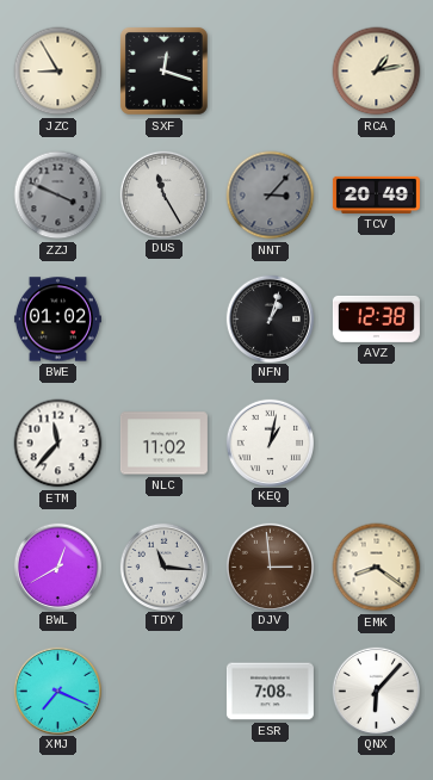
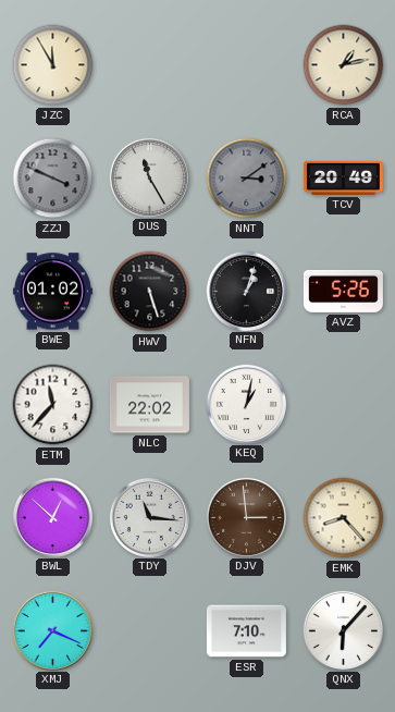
JZC: 8:55 -> 11:55 (53, 65)
SXF: 12:18 -> none (163, 70)
NNT: 3:07 -> 3:09 (247, 179)
HWV: none -> 5:27 (150, 292)
AVZ: 12:38 -> 5:26 (343, 291)
NLC: 11:02 -> 22:02 (149, 405)
BWL: 12:40 -> 12:52 (52, 517)
EMK: 8:21 -> 8:23 (344, 518)
ESR: 7:08 -> 7:10 (246, 631)
